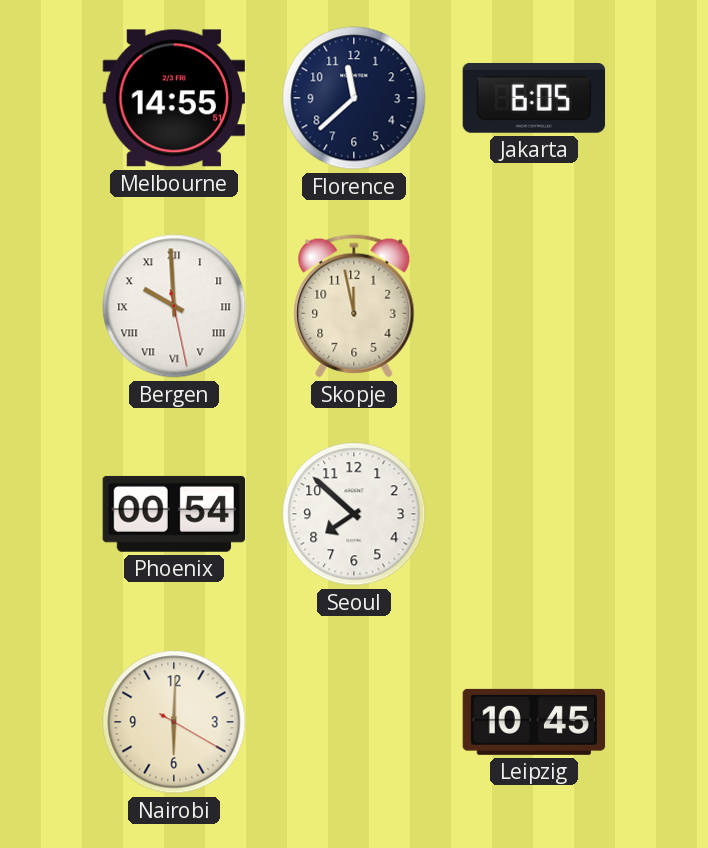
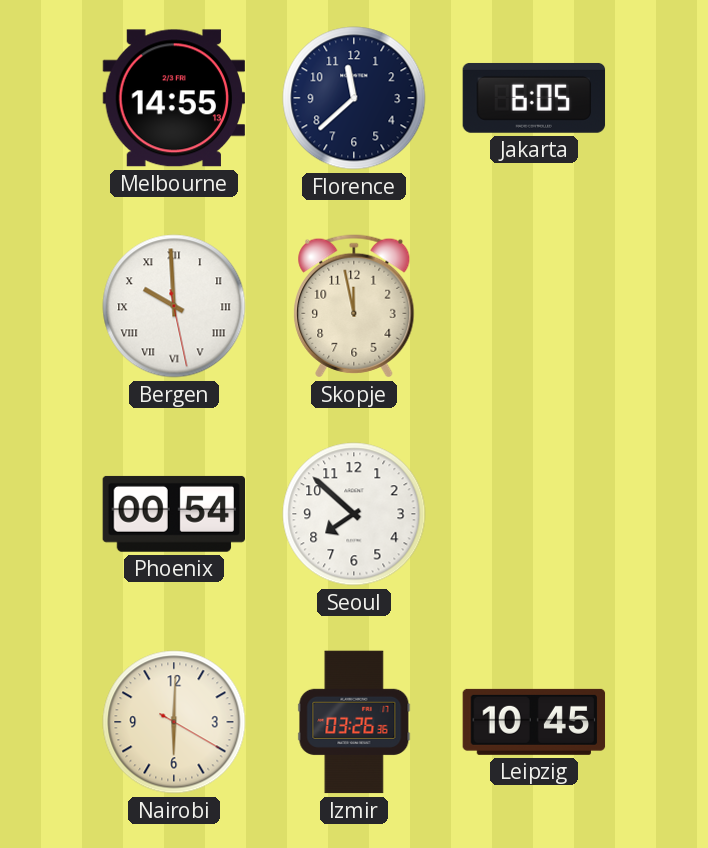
Melbourne: 14:55:51 -> 14:55:13 (173, 98)
Izmir: none -> 03:26 (354, 722)
